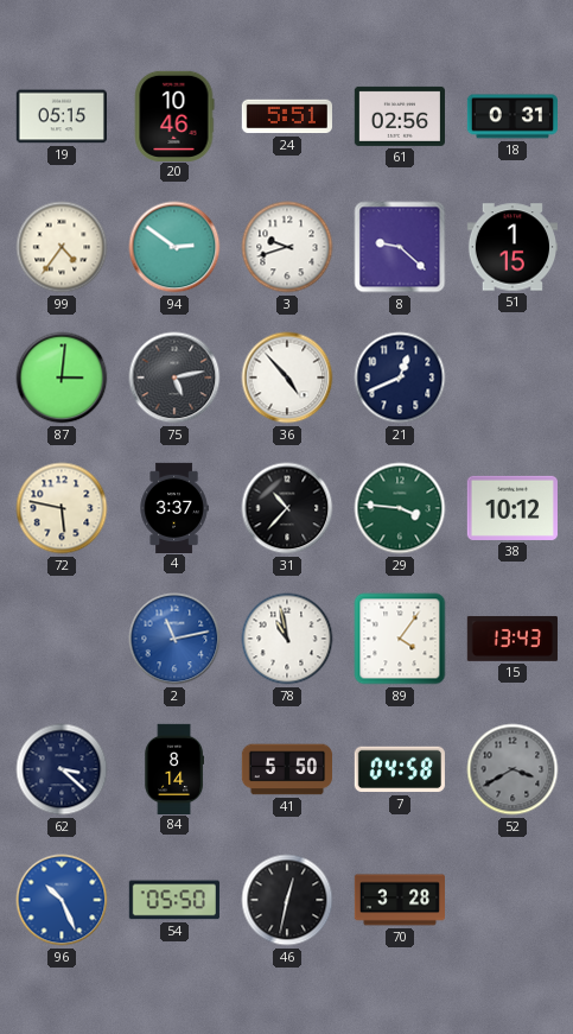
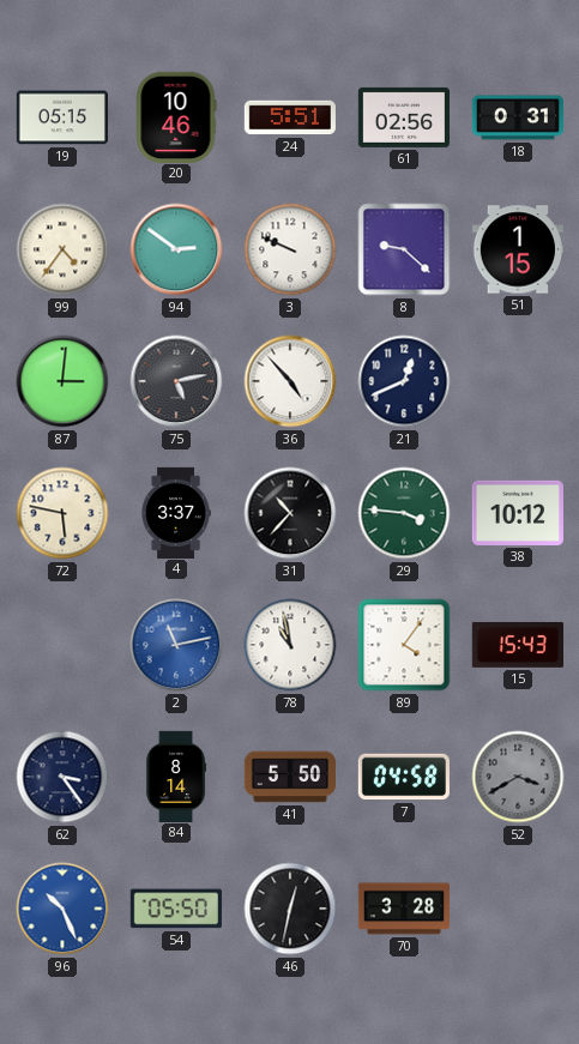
3: 9:42 -> 9:49 (290, 249)
15: 13:43 -> 15:43 (518, 645)
62: 3:22 -> 3:24 (62, 777)
